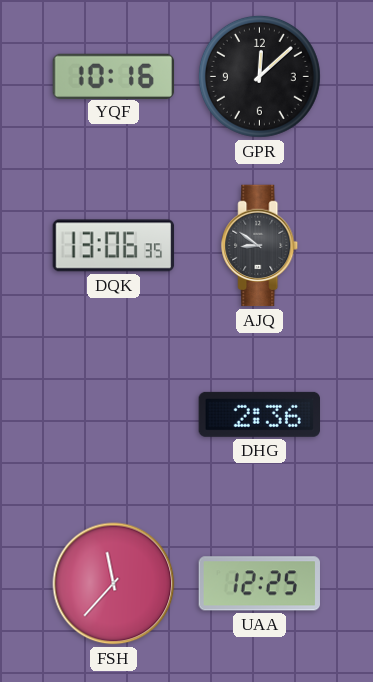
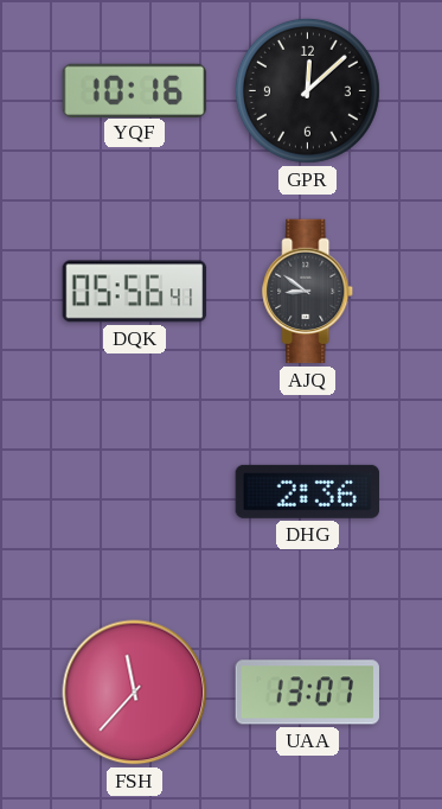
DQK: 13:06 -> 05:56 (135, 292)
UAA: 12:25 -> 13:07 (307, 693)
